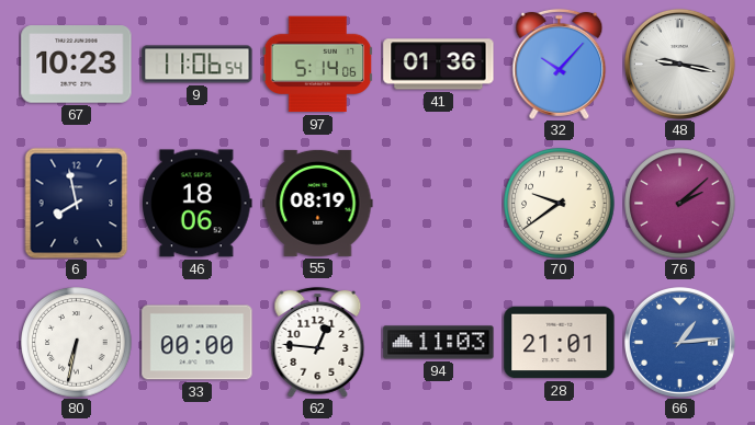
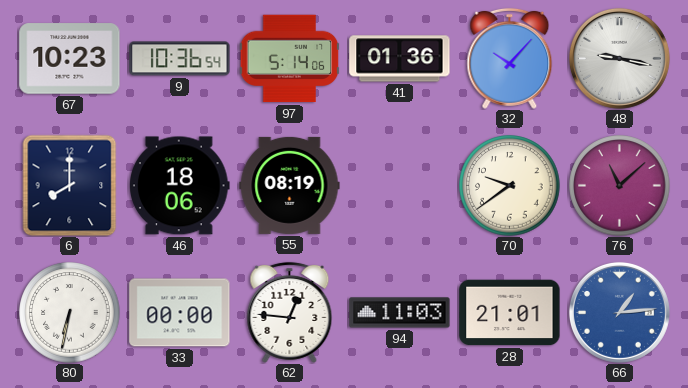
9: 11:06 -> 10:36 (180, 59)
6: 7:58 -> 8:00 (70, 185)
76: 2:08 -> 11:08 (620, 186)
